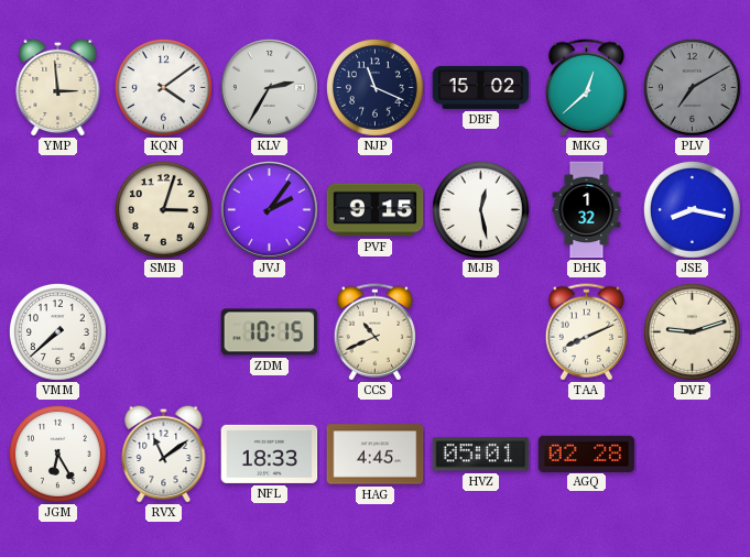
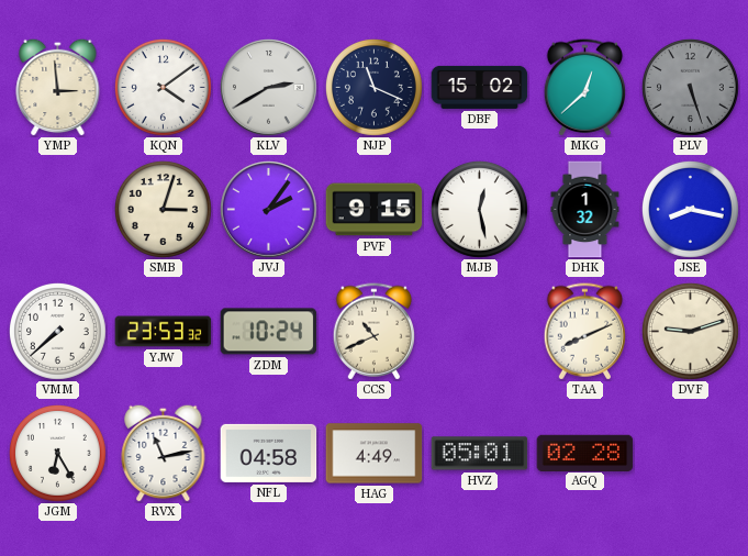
KLV: 2:35 -> 2:40 (269, 88)
PLV: 7:10 -> 5:27 (690, 87)
YJW: none -> 23:53 (164, 332)
ZDM: 10:15 -> 10:24 (269, 332)
RVX: 11:09 -> 11:13 (164, 453)
NFL: 18:33 -> 04:58 (269, 453)
HAG: 4:45 -> 4:49 (375, 454)
